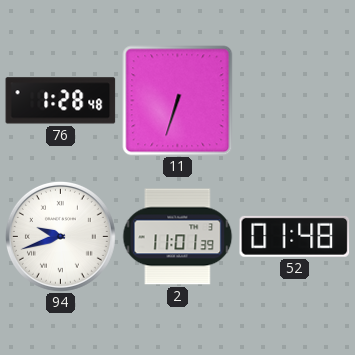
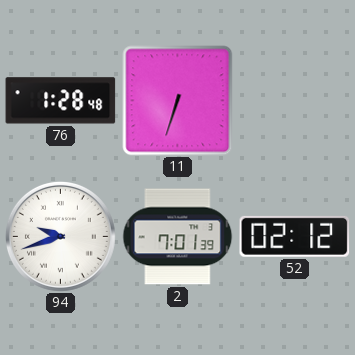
2: 11:01 -> 7:01 (178, 237)
52: 01:48 -> 02:12 (295, 236)
